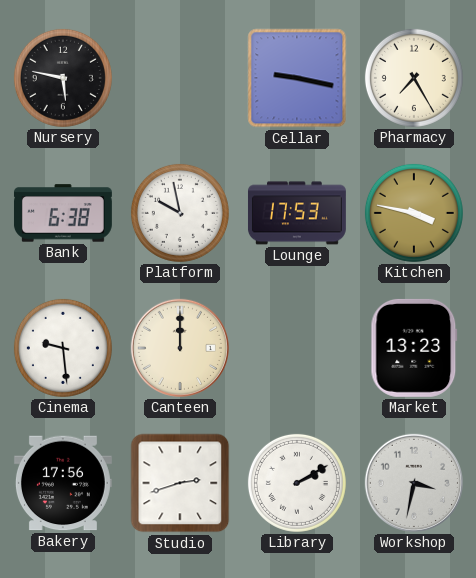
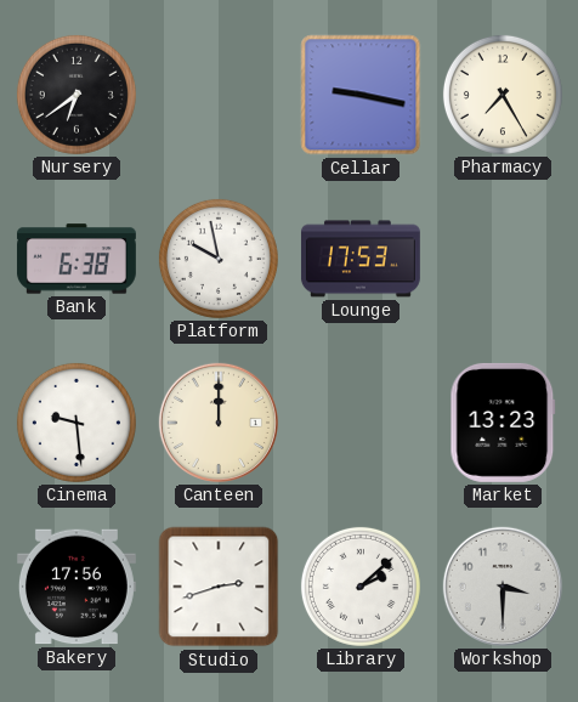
Nursery: 5:47 -> 6:39 (76, 95)
Kitchen: 3:47 -> none (414, 213)
Library: 2:10 -> 2:08 (361, 587)
Workshop: 3:32 -> 3:30 (503, 587)
